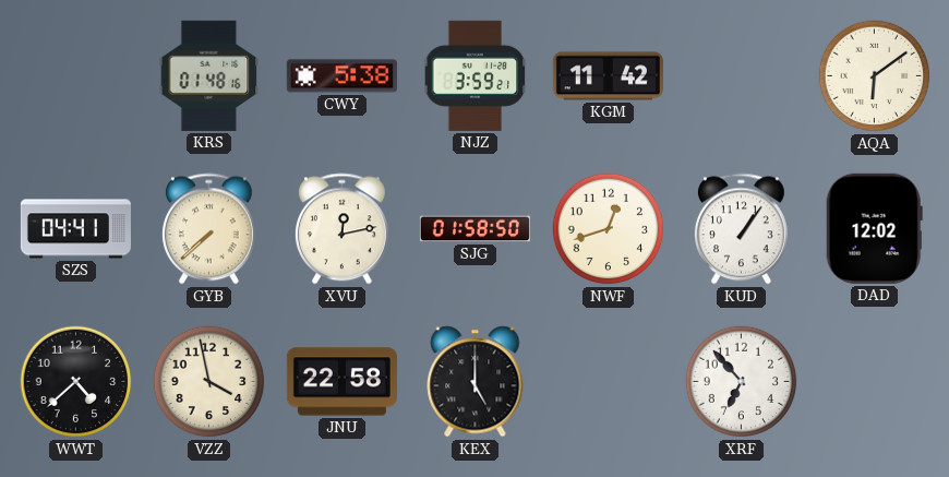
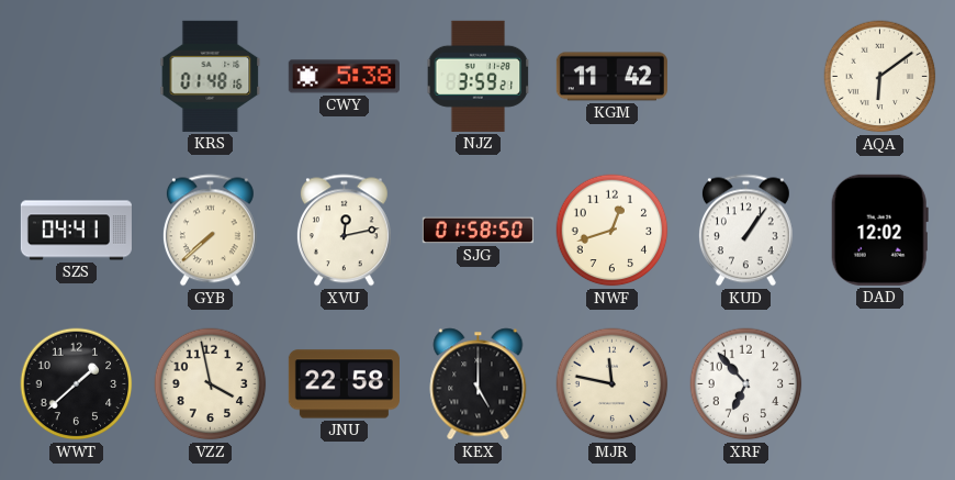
WWT: 4:38 -> 1:38 (77, 384)
MJR: none -> 11:47 (613, 384)
